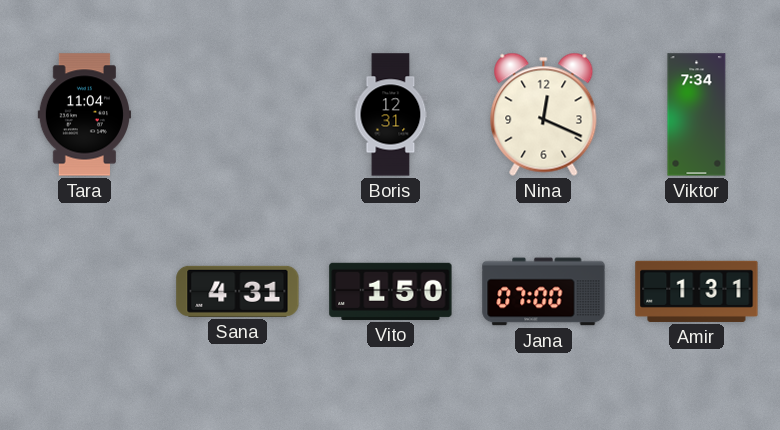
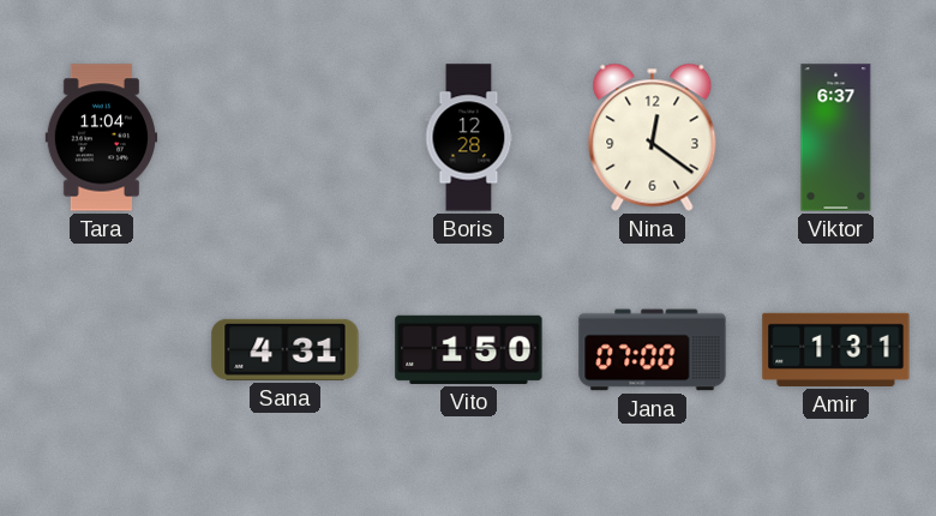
Boris: 12:31 -> 12:28 (469, 138)
Nina: 12:19 -> 12:21 (653, 137)
Viktor: 7:34 -> 6:37 (836, 138)
